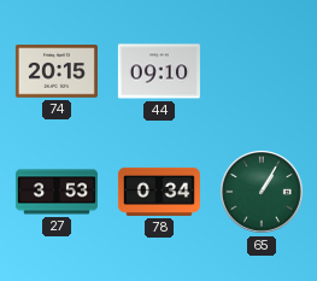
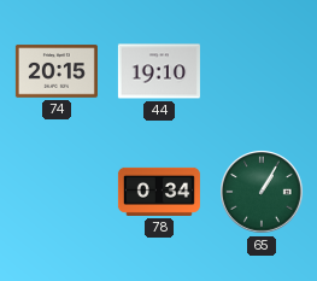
44: 09:10 -> 19:10 (159, 71)
27: 3:53 -> none (57, 192)
